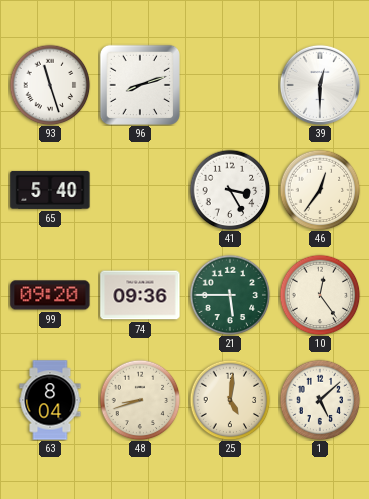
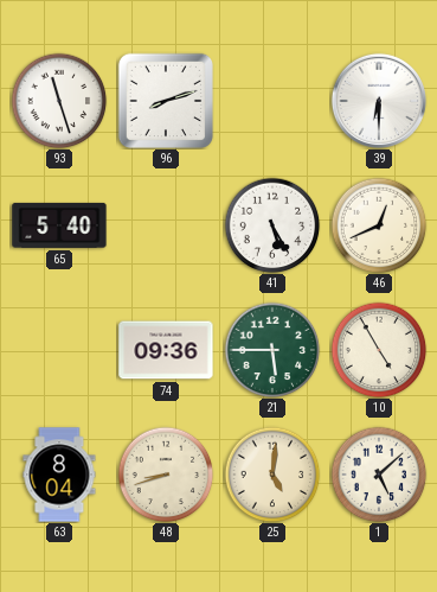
39: 12:30 -> 6:30 (379, 101)
41: 3:25 -> 5:25 (272, 225)
46: 12:36 -> 12:41 (379, 225)
99: 09:20 -> none (50, 295)
10: 12:24 -> 4:55 (379, 350)
